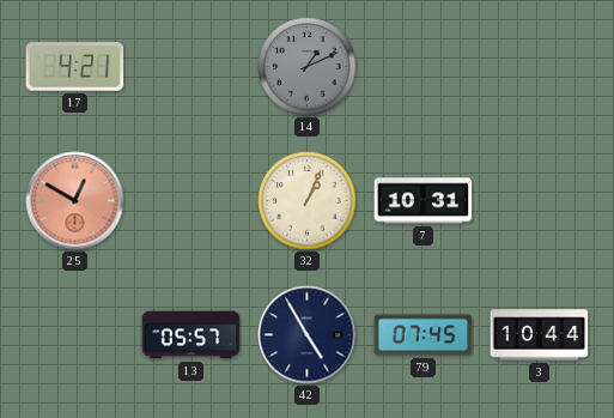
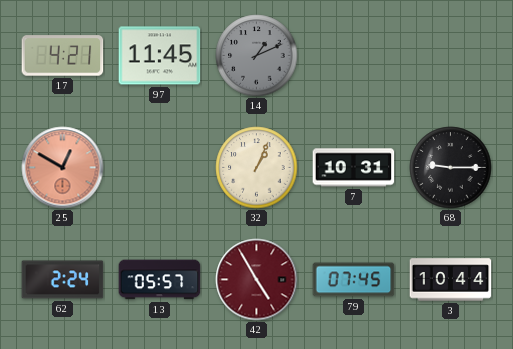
97: none -> 11:45 (160, 56)
68: none -> 9:15 (451, 168)
62: none -> 2:24 (63, 280)
42 dial: navy -> burgundy (257, 280)
